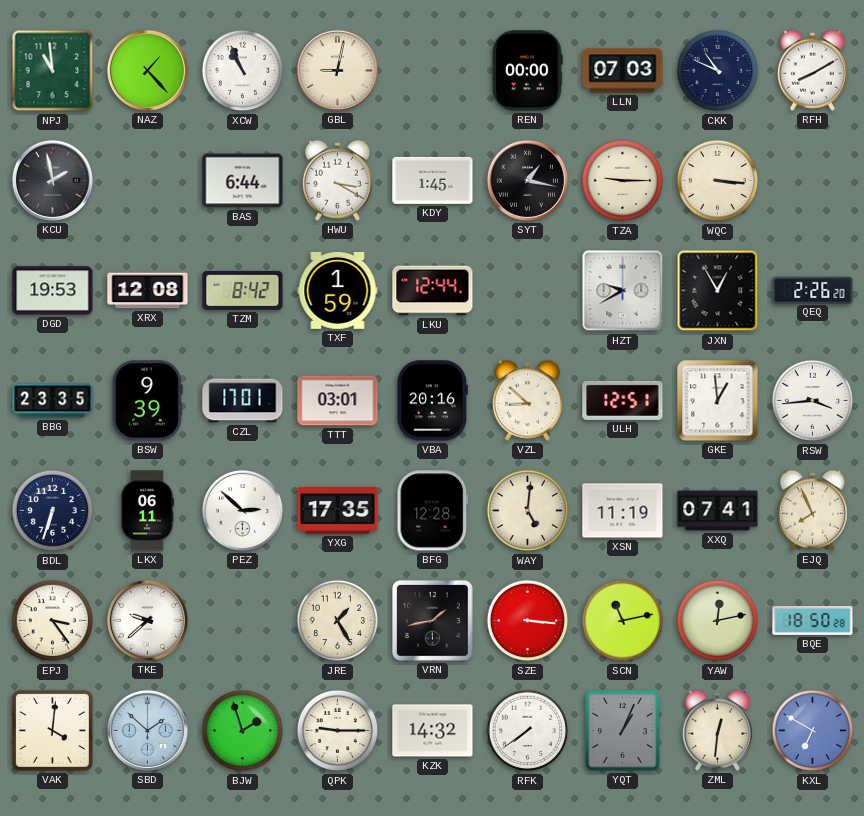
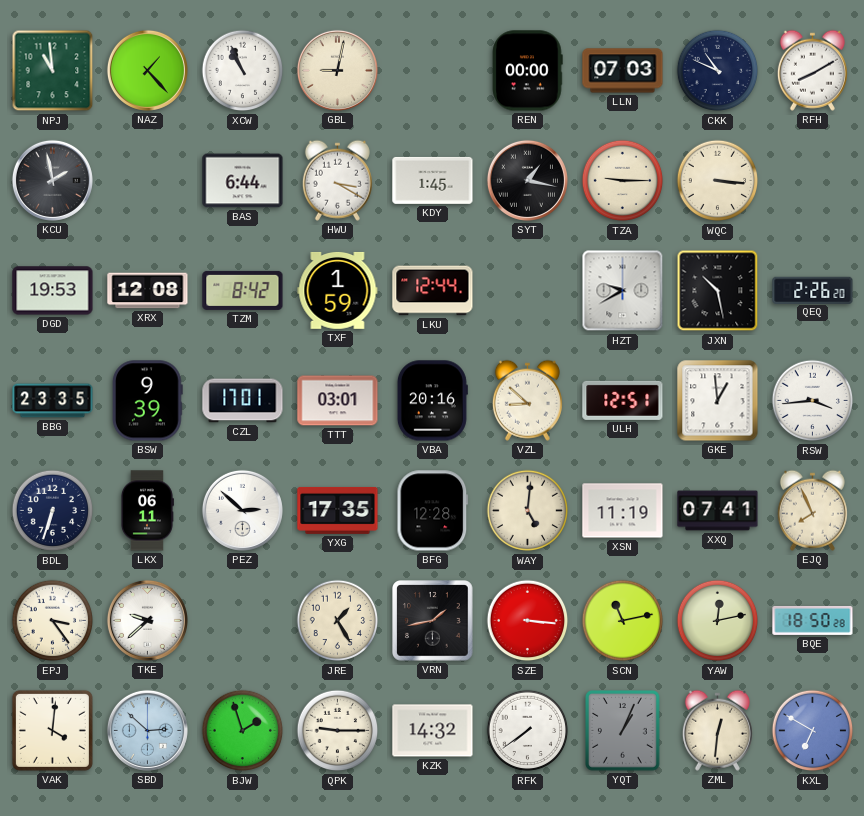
JXN: 12:55 -> 10:28 (718, 291)
SBD: 1:52 -> 2:52 (147, 730)
